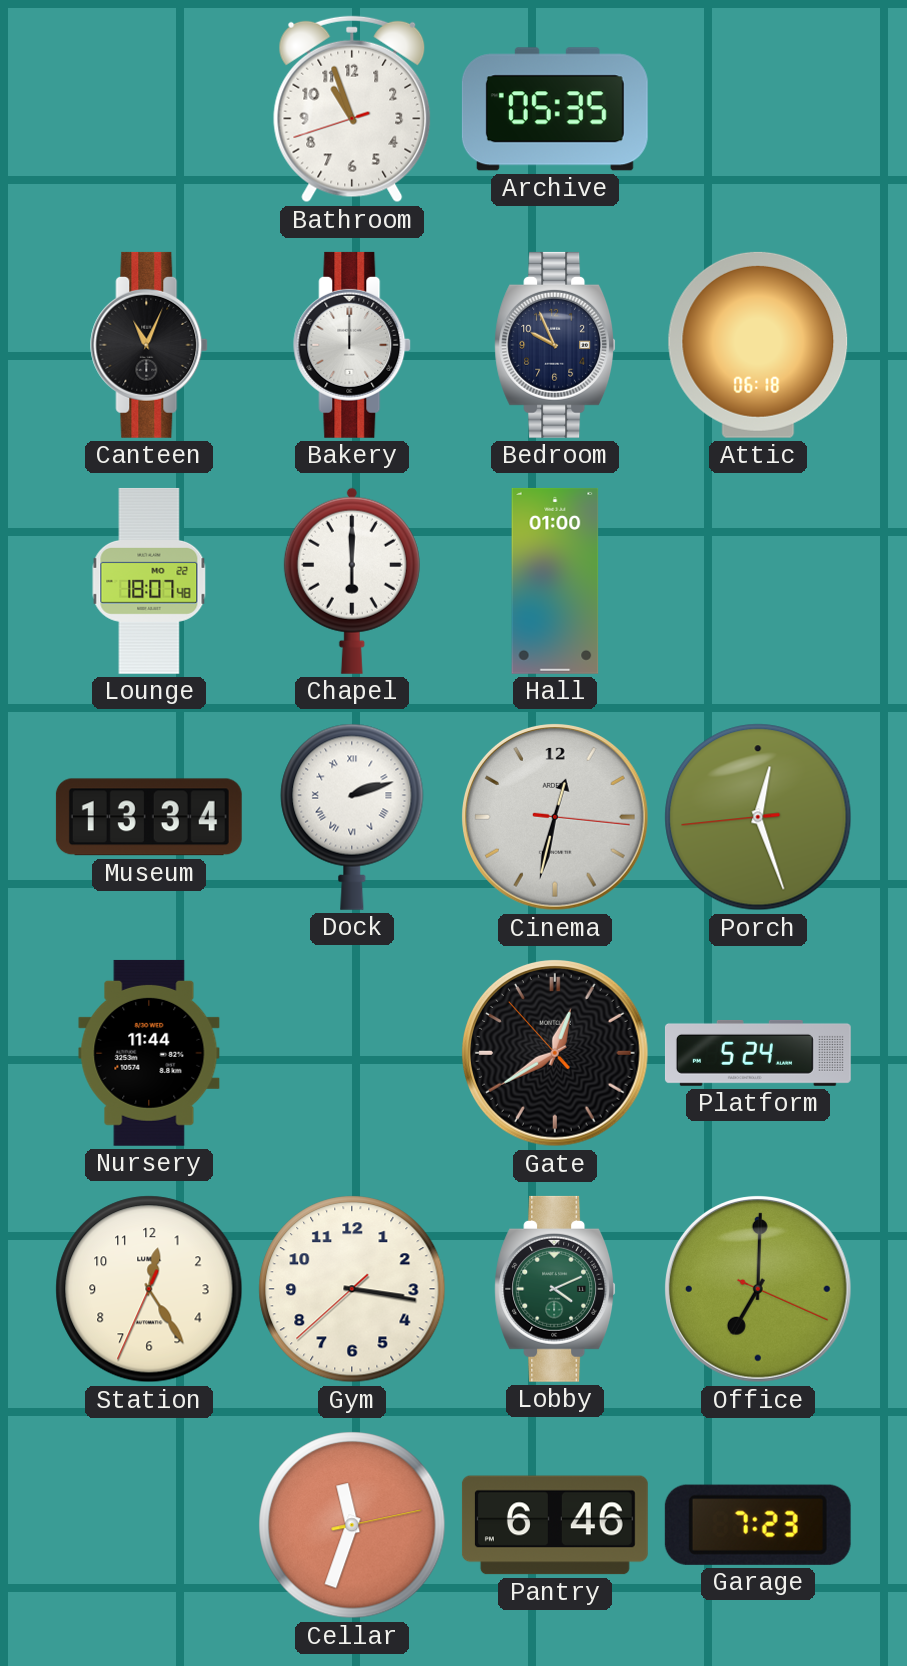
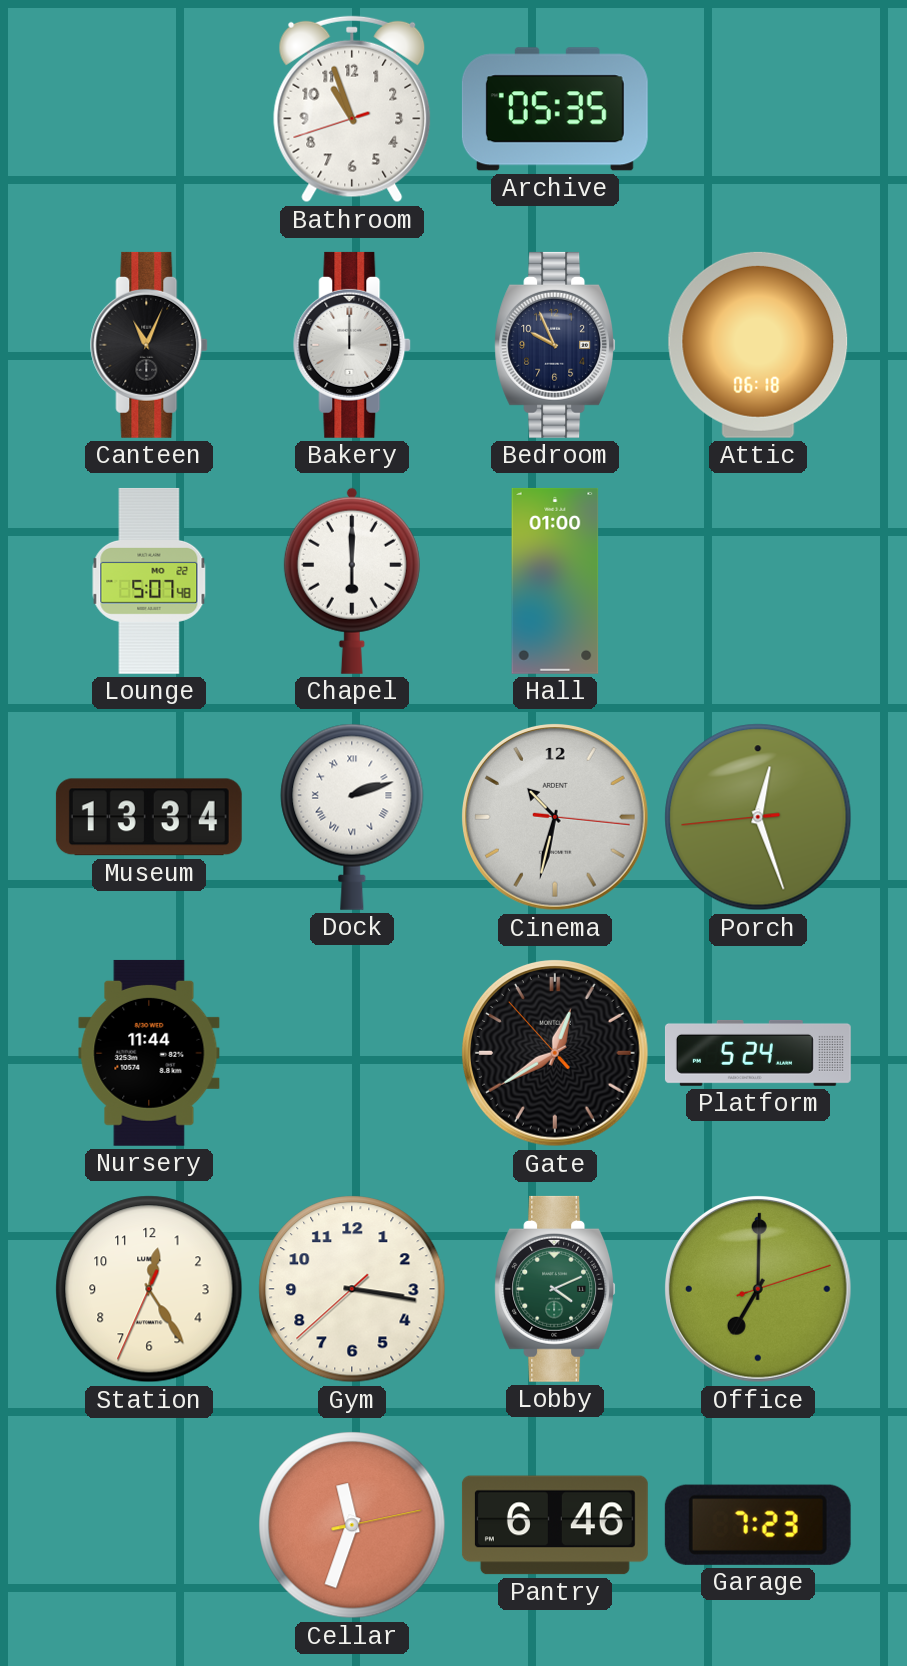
Lounge: 18:07 -> 5:07 (149, 581)
Cinema: 12:32 -> 10:32 (556, 818)
Office: 7:00:19 -> 7:00:12 (759, 1290)
